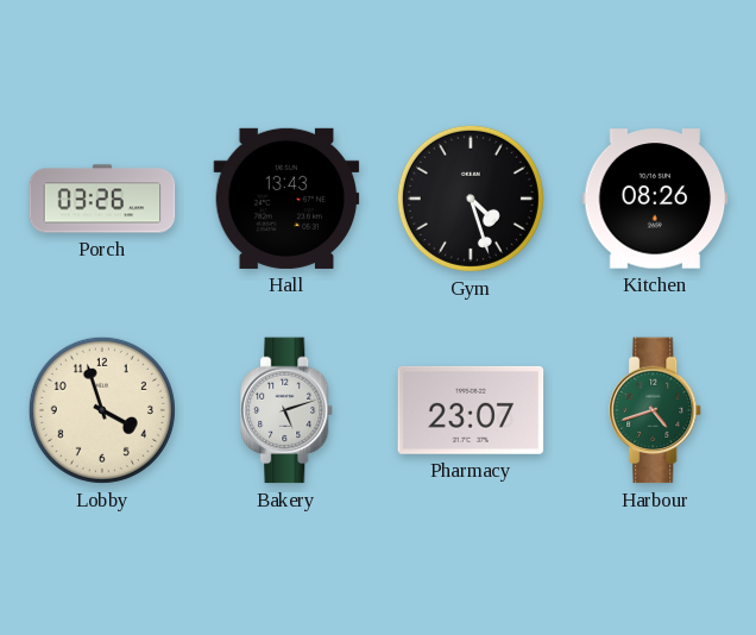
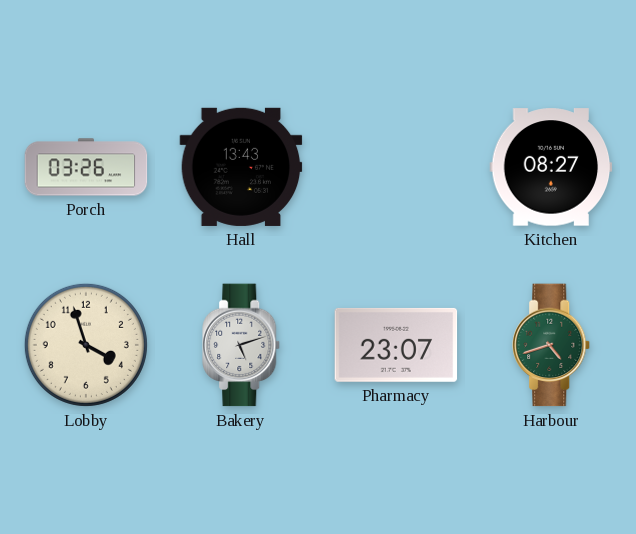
Gym: 4:27 -> none (471, 199)
Kitchen: 08:26 -> 08:27 (551, 167)
